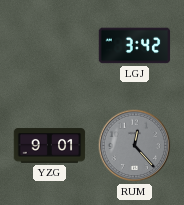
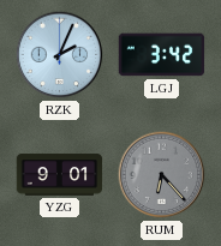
RZK: none -> 2:04 (60, 55)
RUM: 12:23 -> 6:23 (162, 175)
